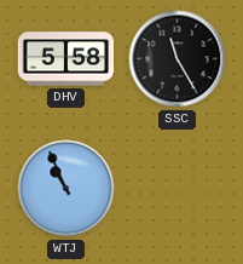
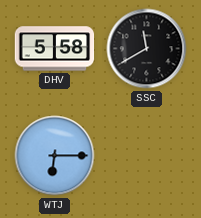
SSC: 11:25 -> 11:40 (147, 49)
WTJ: 10:56 -> 6:15 (55, 156)
